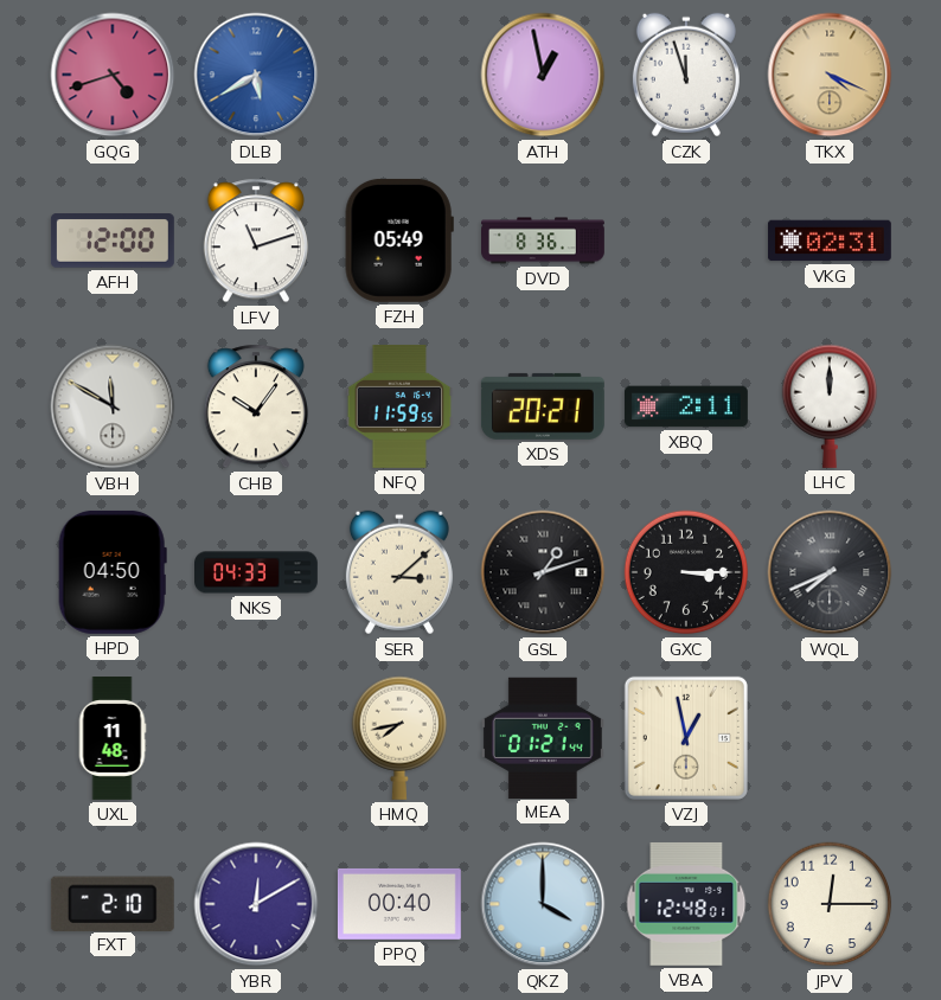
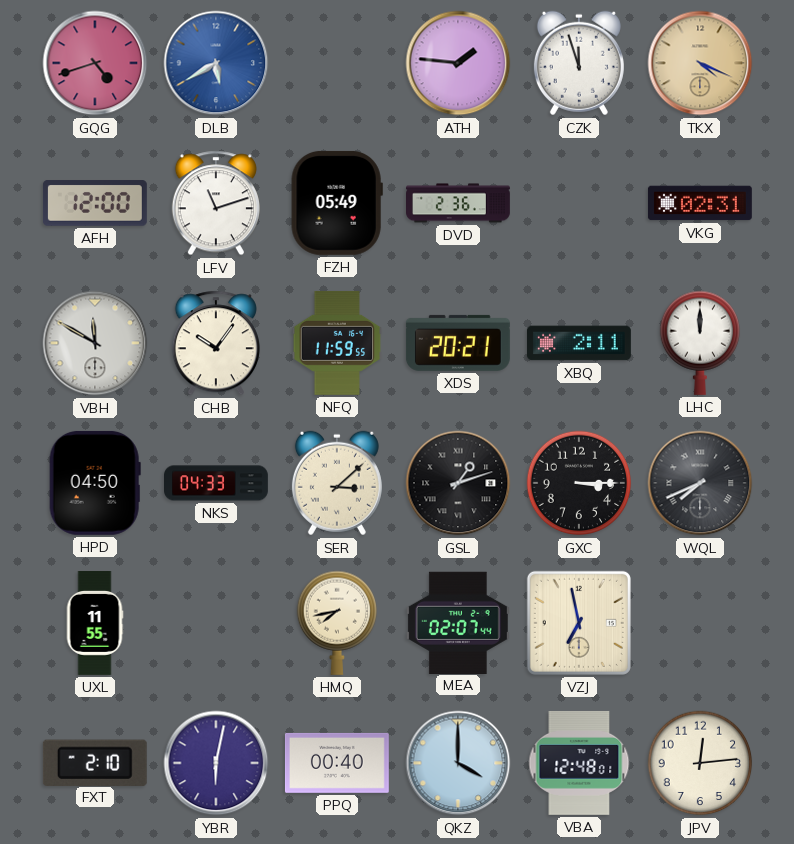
ATH: 12:58 -> 1:46 (458, 63)
DVD: 8:36 -> 2:36 (459, 203)
UXL: 11:48 -> 11:55 (95, 624)
MEA: 01:21 -> 02:07 (458, 622)
VZJ: 12:58 -> 6:58 (579, 623)
YBR: 12:10 -> 6:02 (216, 763)
JPV: 12:15 -> 12:14 (700, 763)
